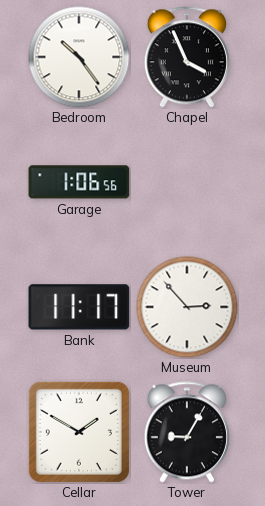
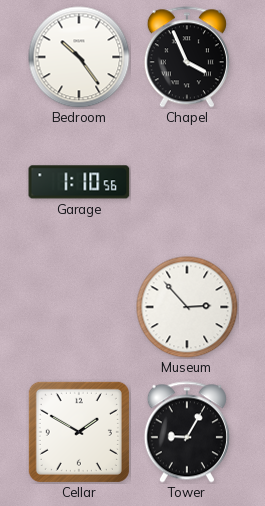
Garage: 1:06 -> 1:10 (79, 182)
Bank: 11:17 -> none (79, 307)
